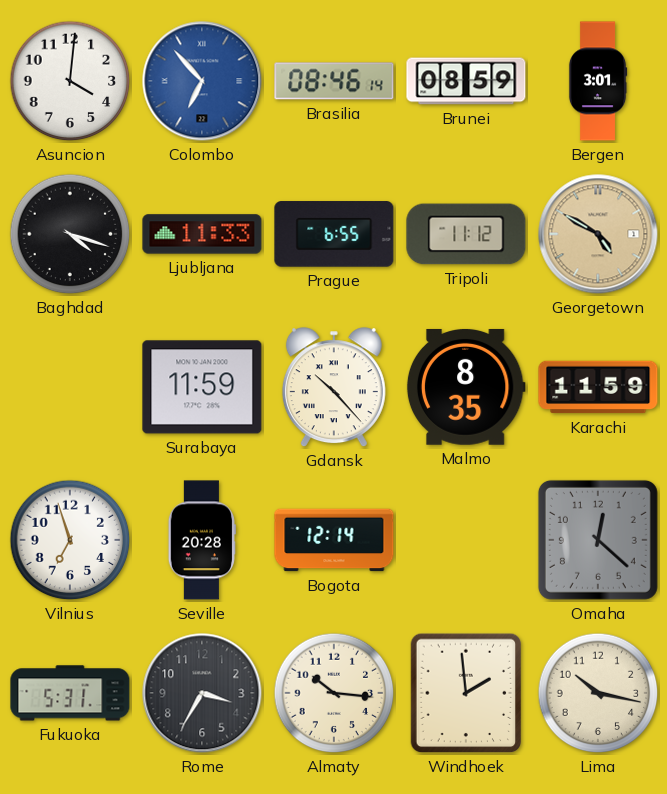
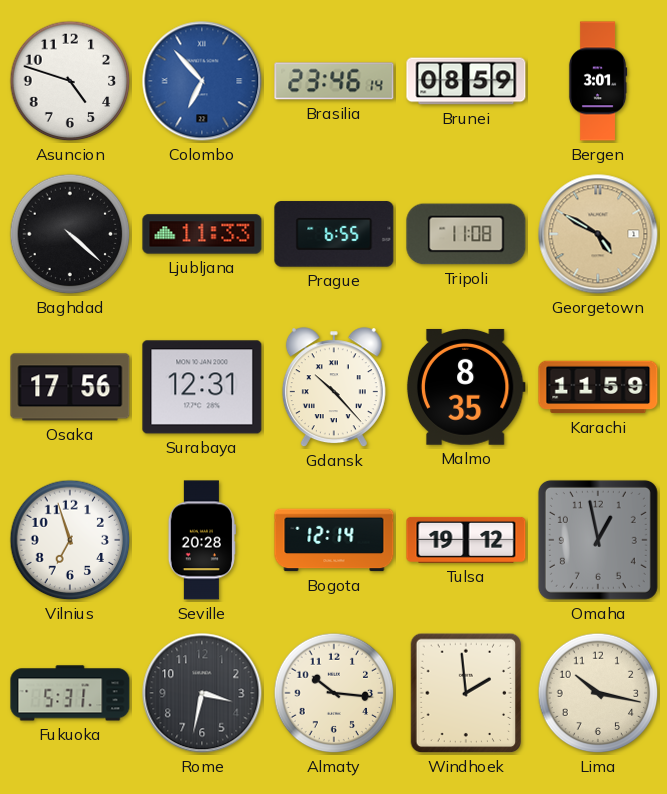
Asuncion: 4:01 -> 4:48 (70, 81)
Brasilia: 08:46 -> 23:46 (334, 81)
Baghdad: 4:18 -> 4:22 (70, 234)
Tripoli: 11:12 -> 11:08 (466, 234)
Osaka: none -> 17:56 (70, 387)
Surabaya: 11:59 -> 12:31 (202, 387)
Tulsa: none -> 19:12 (466, 540)
Omaha: 12:22 -> 12:58 (598, 540)
Rome: 3:35 -> 3:32 (202, 693)
